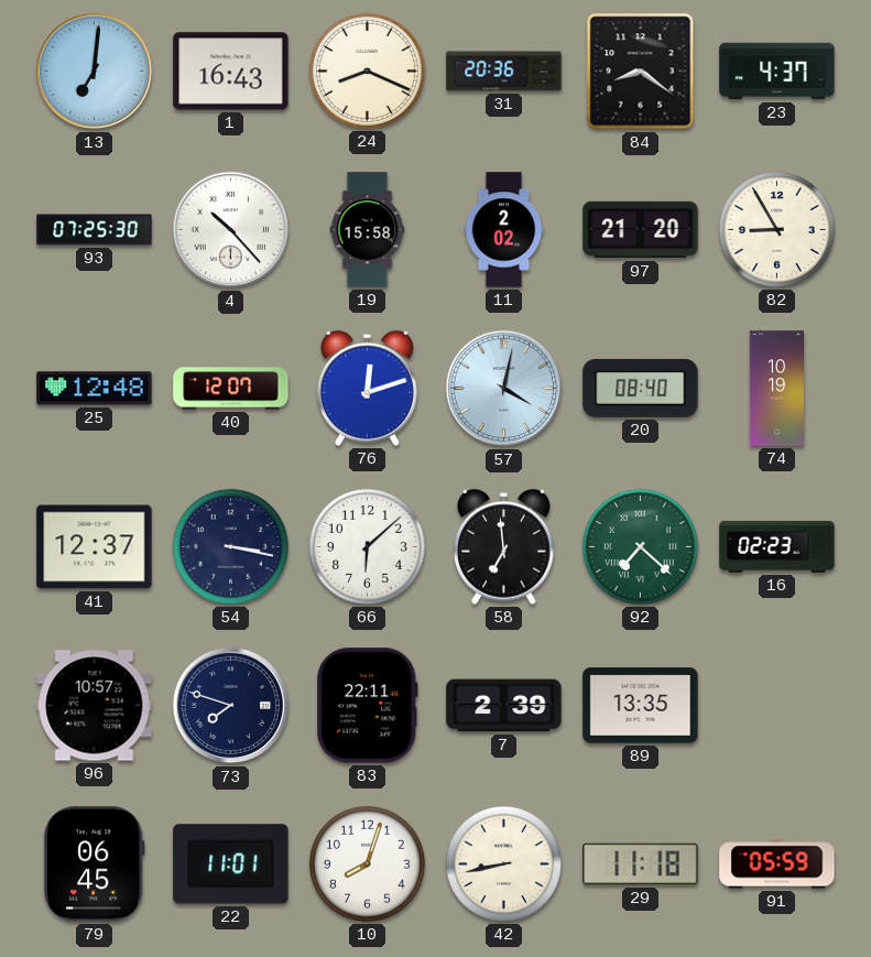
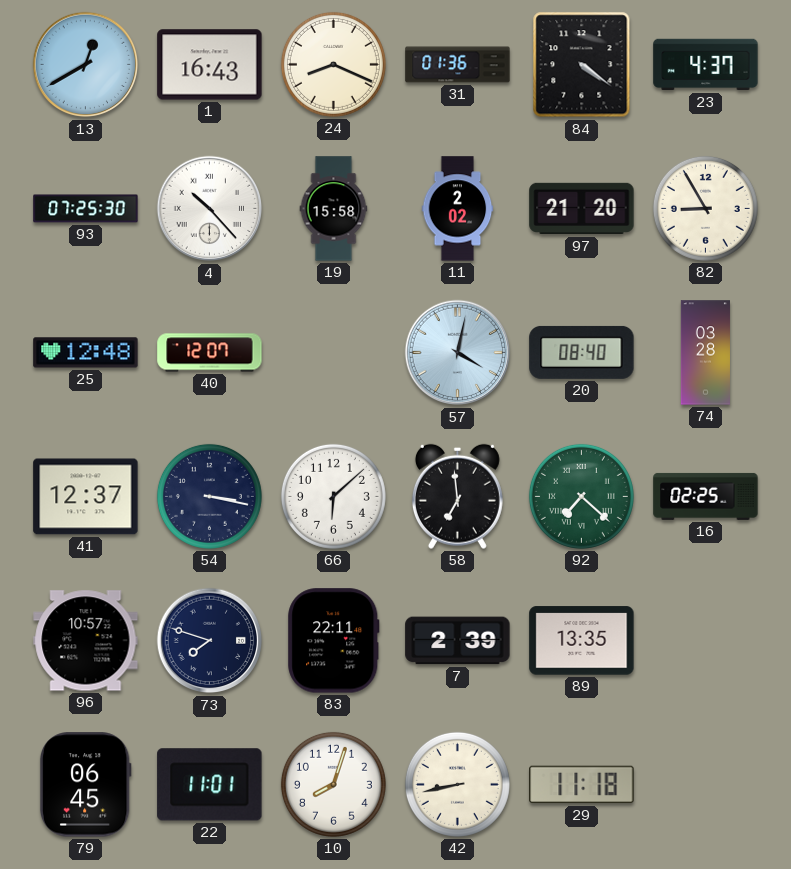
13: 7:01 -> 12:40 (86, 65)
31: 20:36 -> 01:36 (458, 65)
84: 8:21 -> 4:21 (582, 65)
76: 12:12 -> none (367, 388)
74: 10:19 -> 03:28 (705, 353)
16: 02:23 -> 02:25 (706, 496)
91: 05:59 -> none (777, 864)
